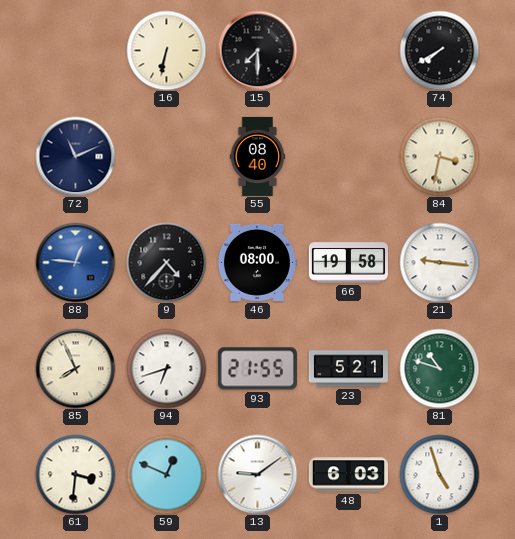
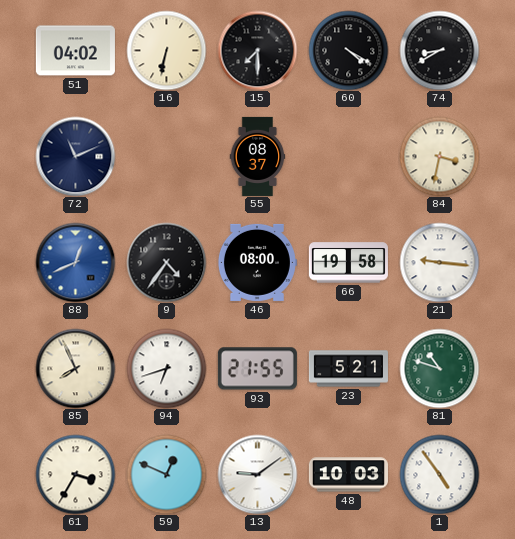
51: none -> 04:02 (75, 51)
60: none -> 4:20 (348, 50)
74: 7:40 -> 8:40 (439, 50)
55: 08:40 -> 08:37 (258, 156)
88: 12:46 -> 12:41 (75, 262)
9: 4:37 -> 4:36 (166, 262)
61: 3:31 -> 3:35 (75, 474)
48: 6:03 -> 10:03 (348, 475)
1: 4:57 -> 4:54 (439, 474)
